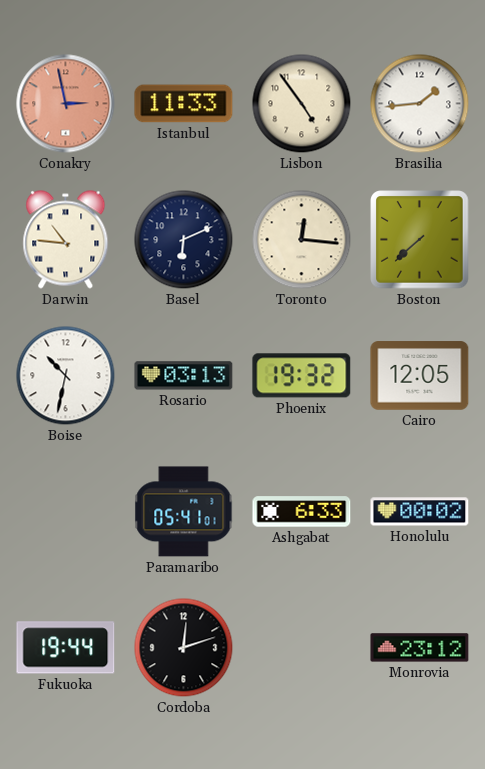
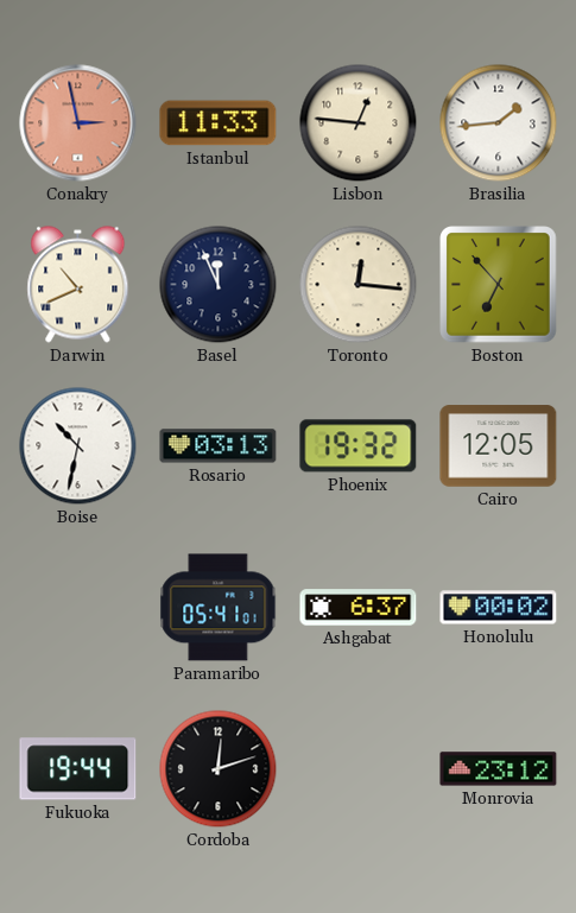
Lisbon: 4:54 -> 12:46 (359, 123)
Darwin: 10:46 -> 10:41 (78, 285)
Basel: 6:11 -> 11:56 (219, 285)
Boston: 7:38 -> 6:53 (499, 285)
Ashgabat: 6:33 -> 6:37 (359, 608)
